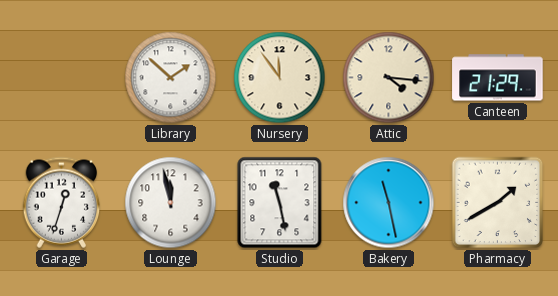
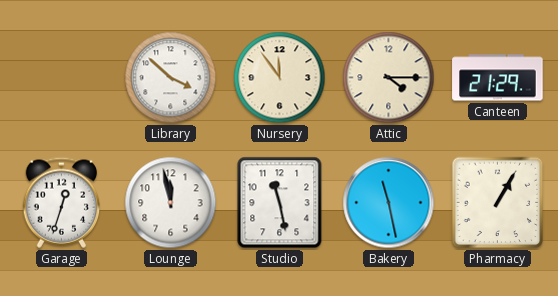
Library: 1:52 -> 3:52 (171, 78)
Attic: 4:16 -> 4:15 (389, 78)
Pharmacy: 1:40 -> 1:05 (498, 203)
